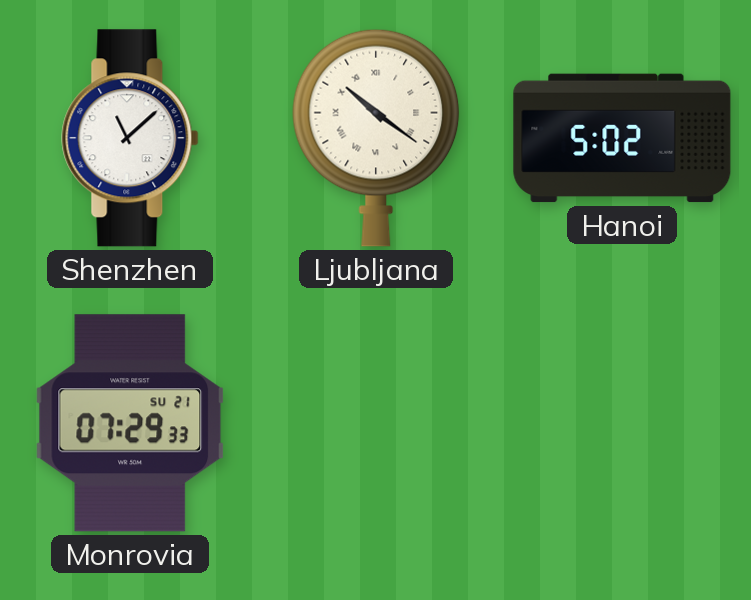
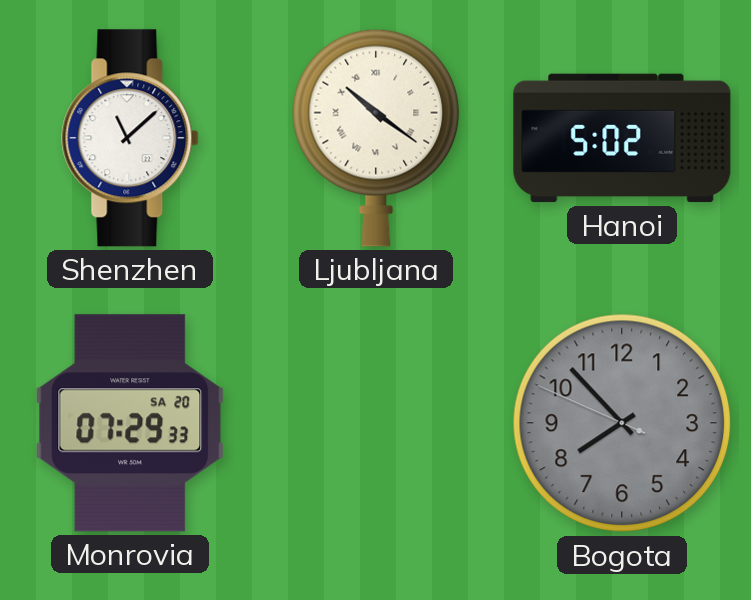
Monrovia date: SU 21 -> SA 20 (130, 423)
Bogota: none -> 7:52 (622, 423)
